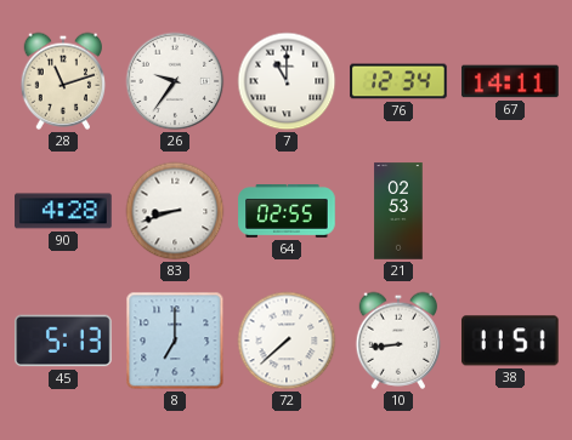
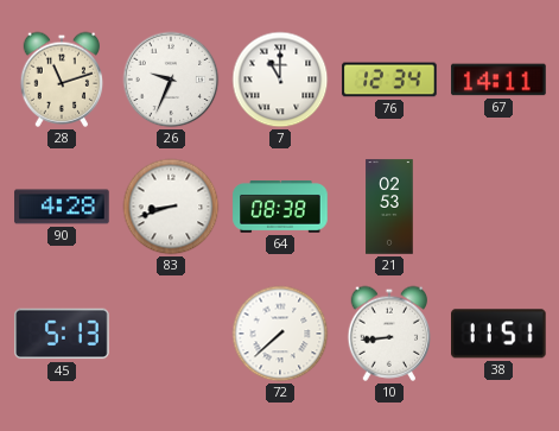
26: 9:36 -> 9:34 (171, 80)
64: 02:55 -> 08:38 (280, 208)
8: 7:00 -> none (175, 341)
